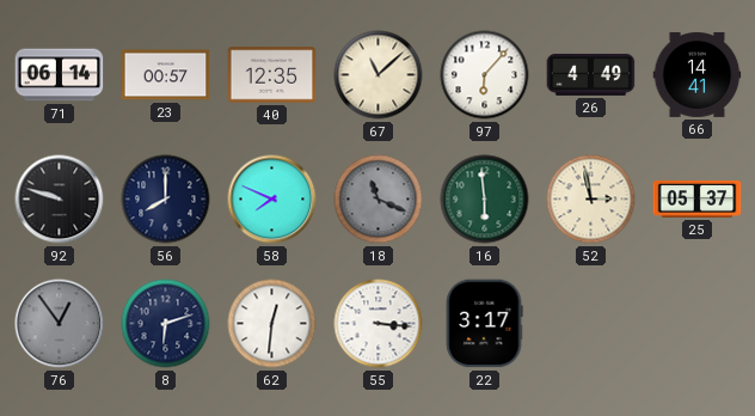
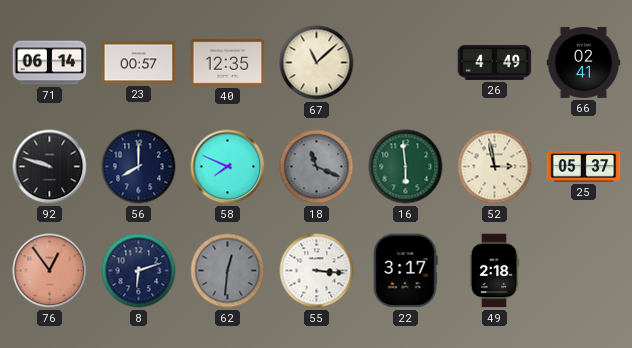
97: 6:07 -> none (485, 75)
66: 14:41 -> 02:41 (584, 62)
76 dial: grey -> salmon (50, 271)
62 dial: white -> grey (228, 271)
49: none -> 2:18 (494, 271)
